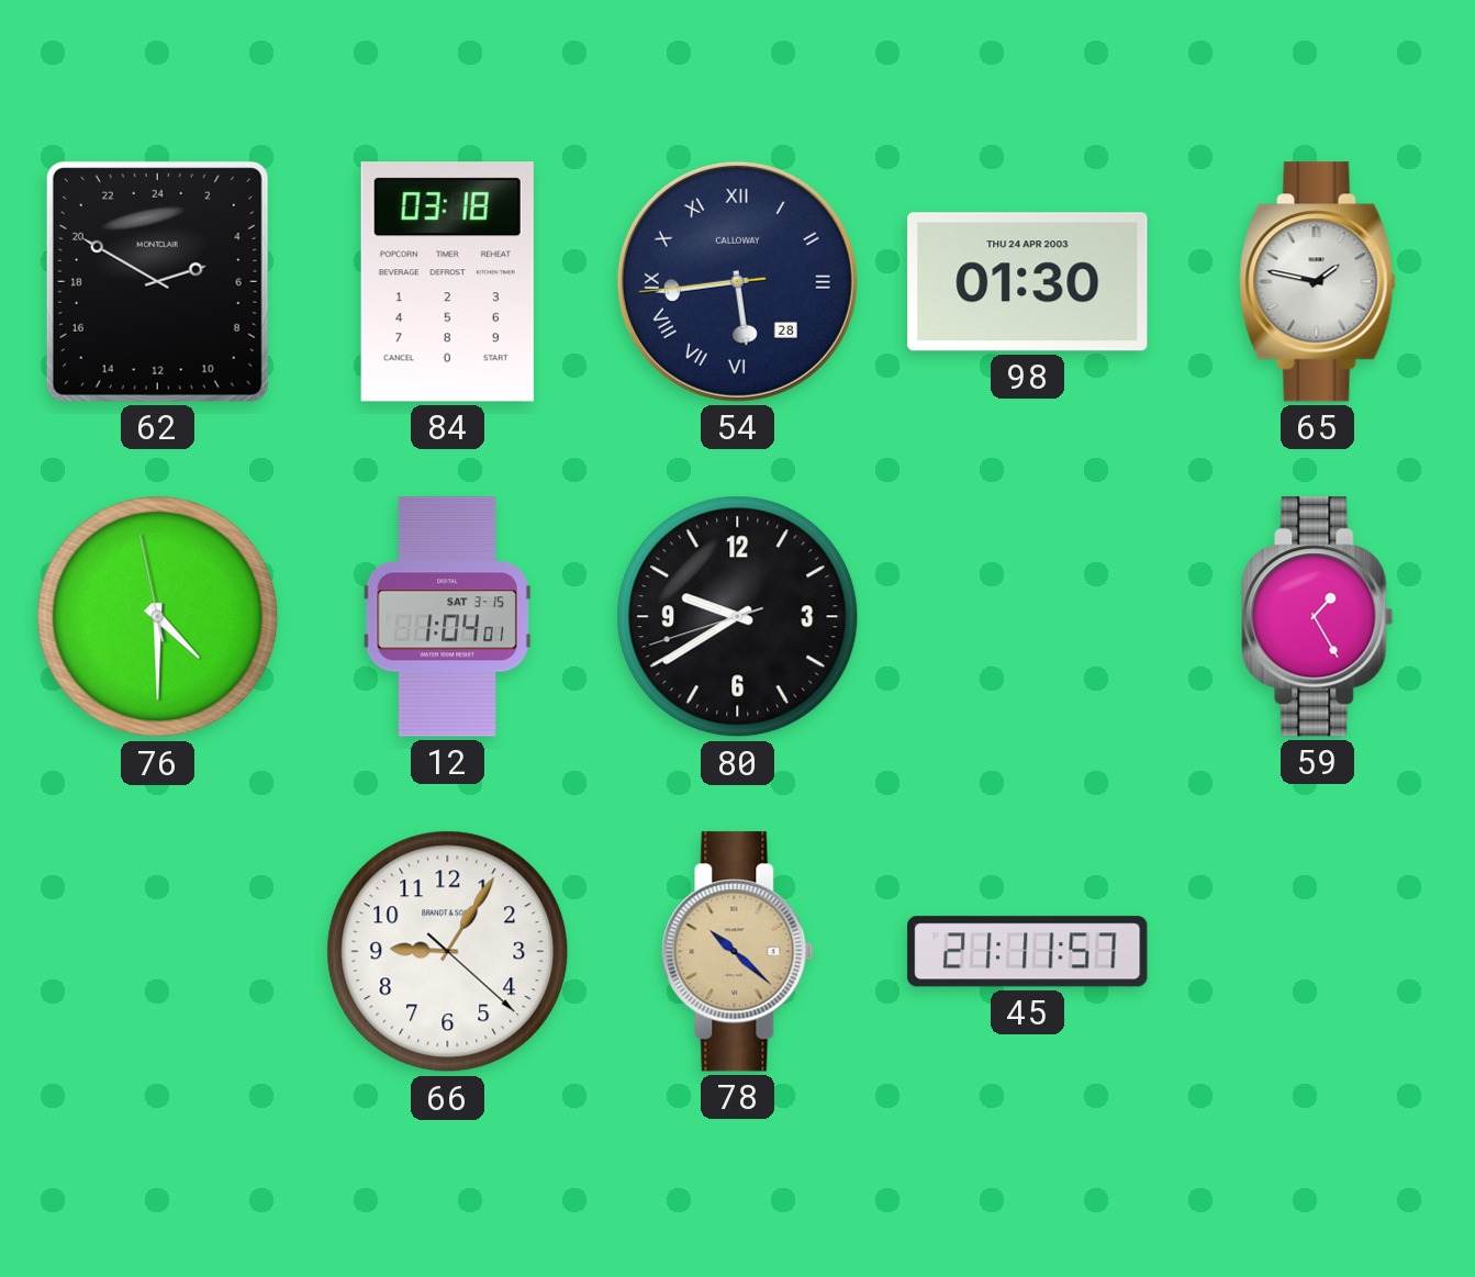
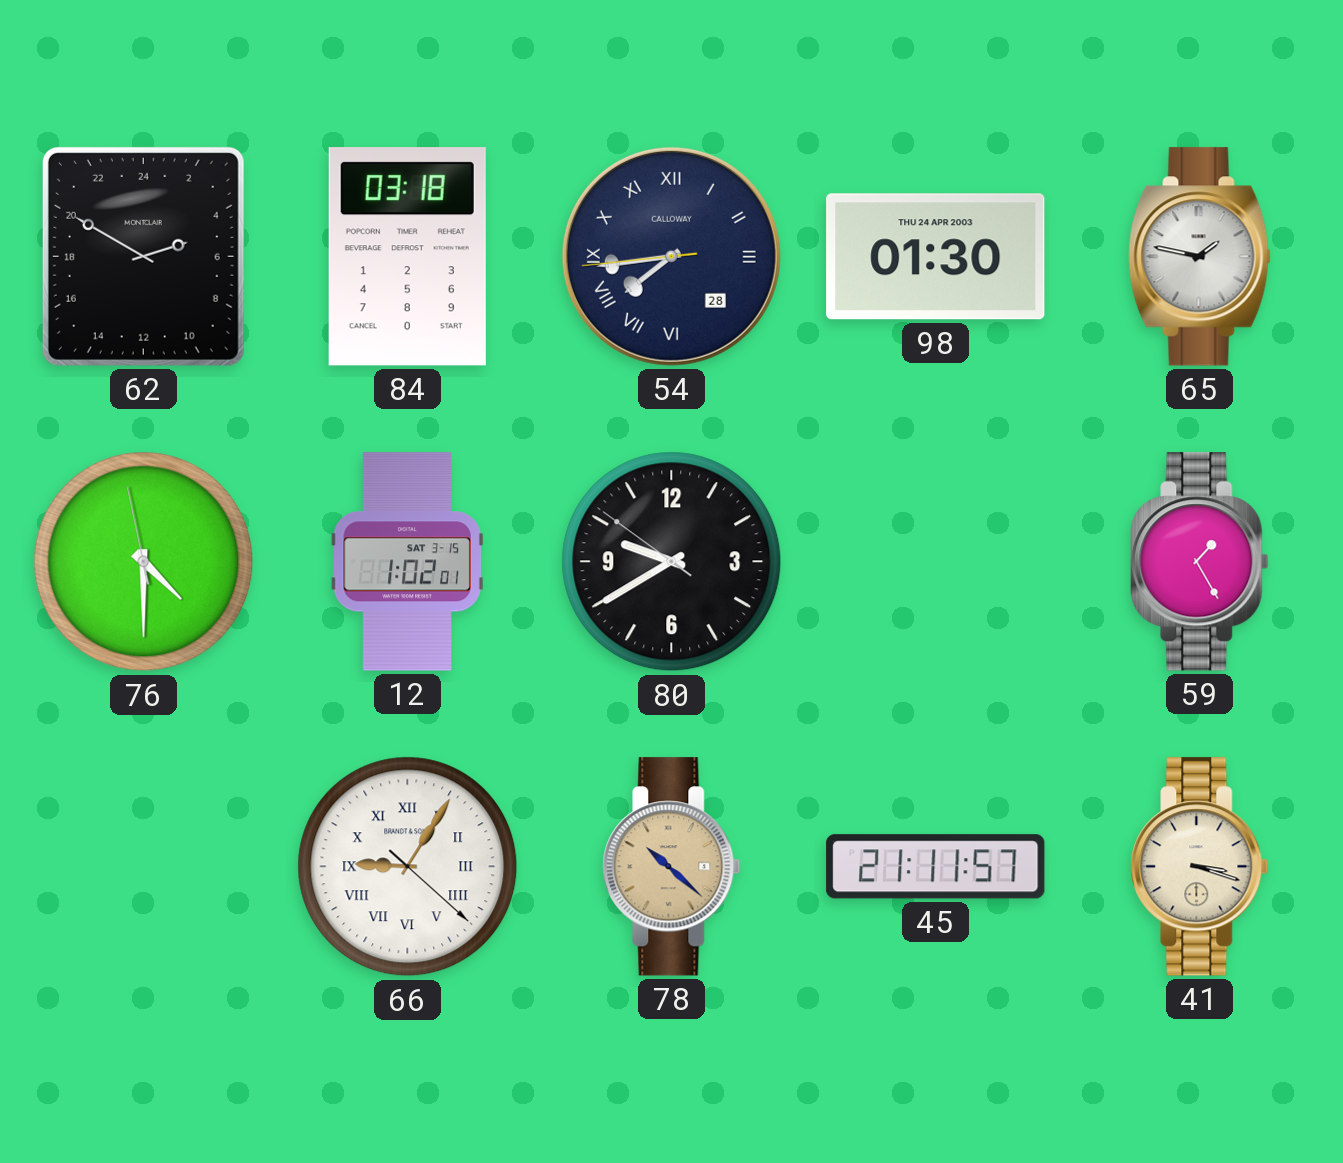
54: 5:43 -> 7:43 (671, 256)
12: 1:04 -> 1:02 (407, 562)
80: 9:39:42 -> 9:39:51 (672, 562)
66 numerals: Arabic -> Roman (408, 867)
41: none -> 3:18 (1200, 867)
